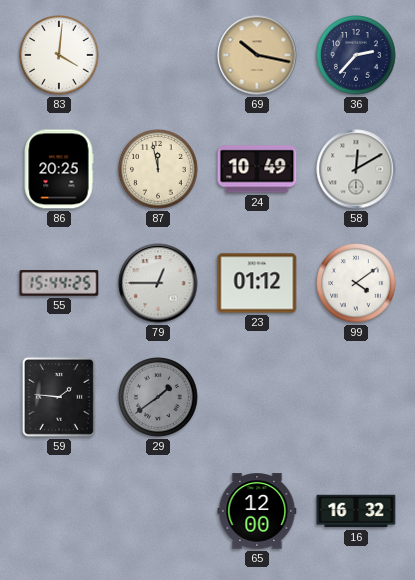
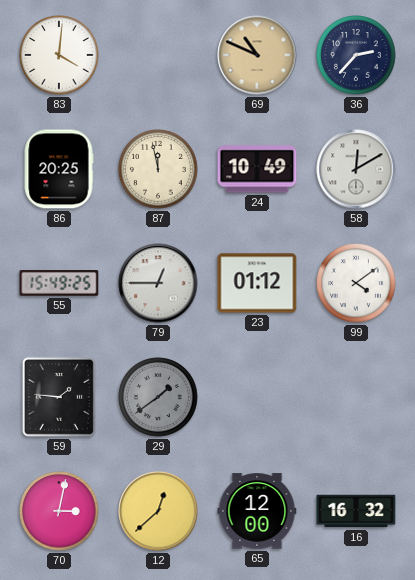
69: 10:17 -> 10:49 (257, 55)
55: 15:44 -> 15:49 (59, 283)
70: none -> 3:02 (59, 511)
12: none -> 12:38 (158, 511)
